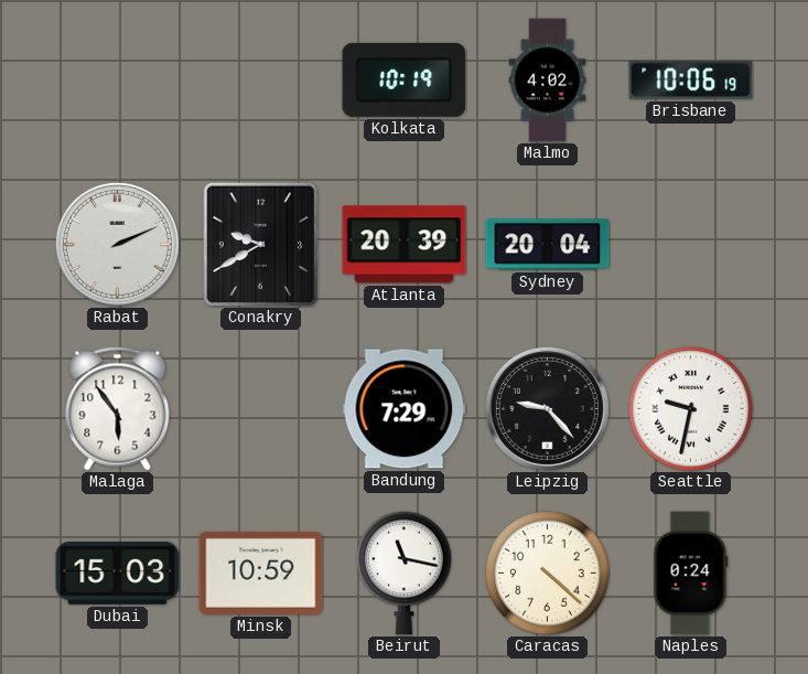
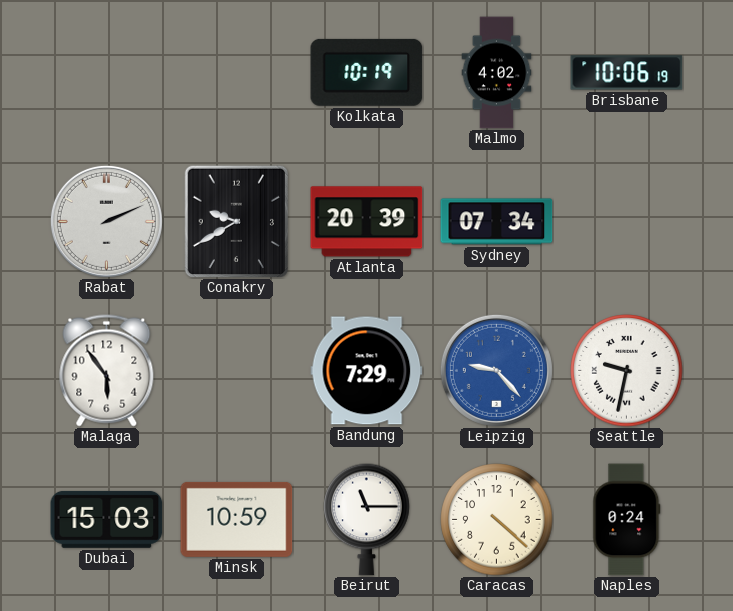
Sydney: 20:04 -> 07:34 (497, 222)
Leipzig dial: black -> blue (496, 370)
Beirut: 11:17 -> 11:15 (367, 519)
